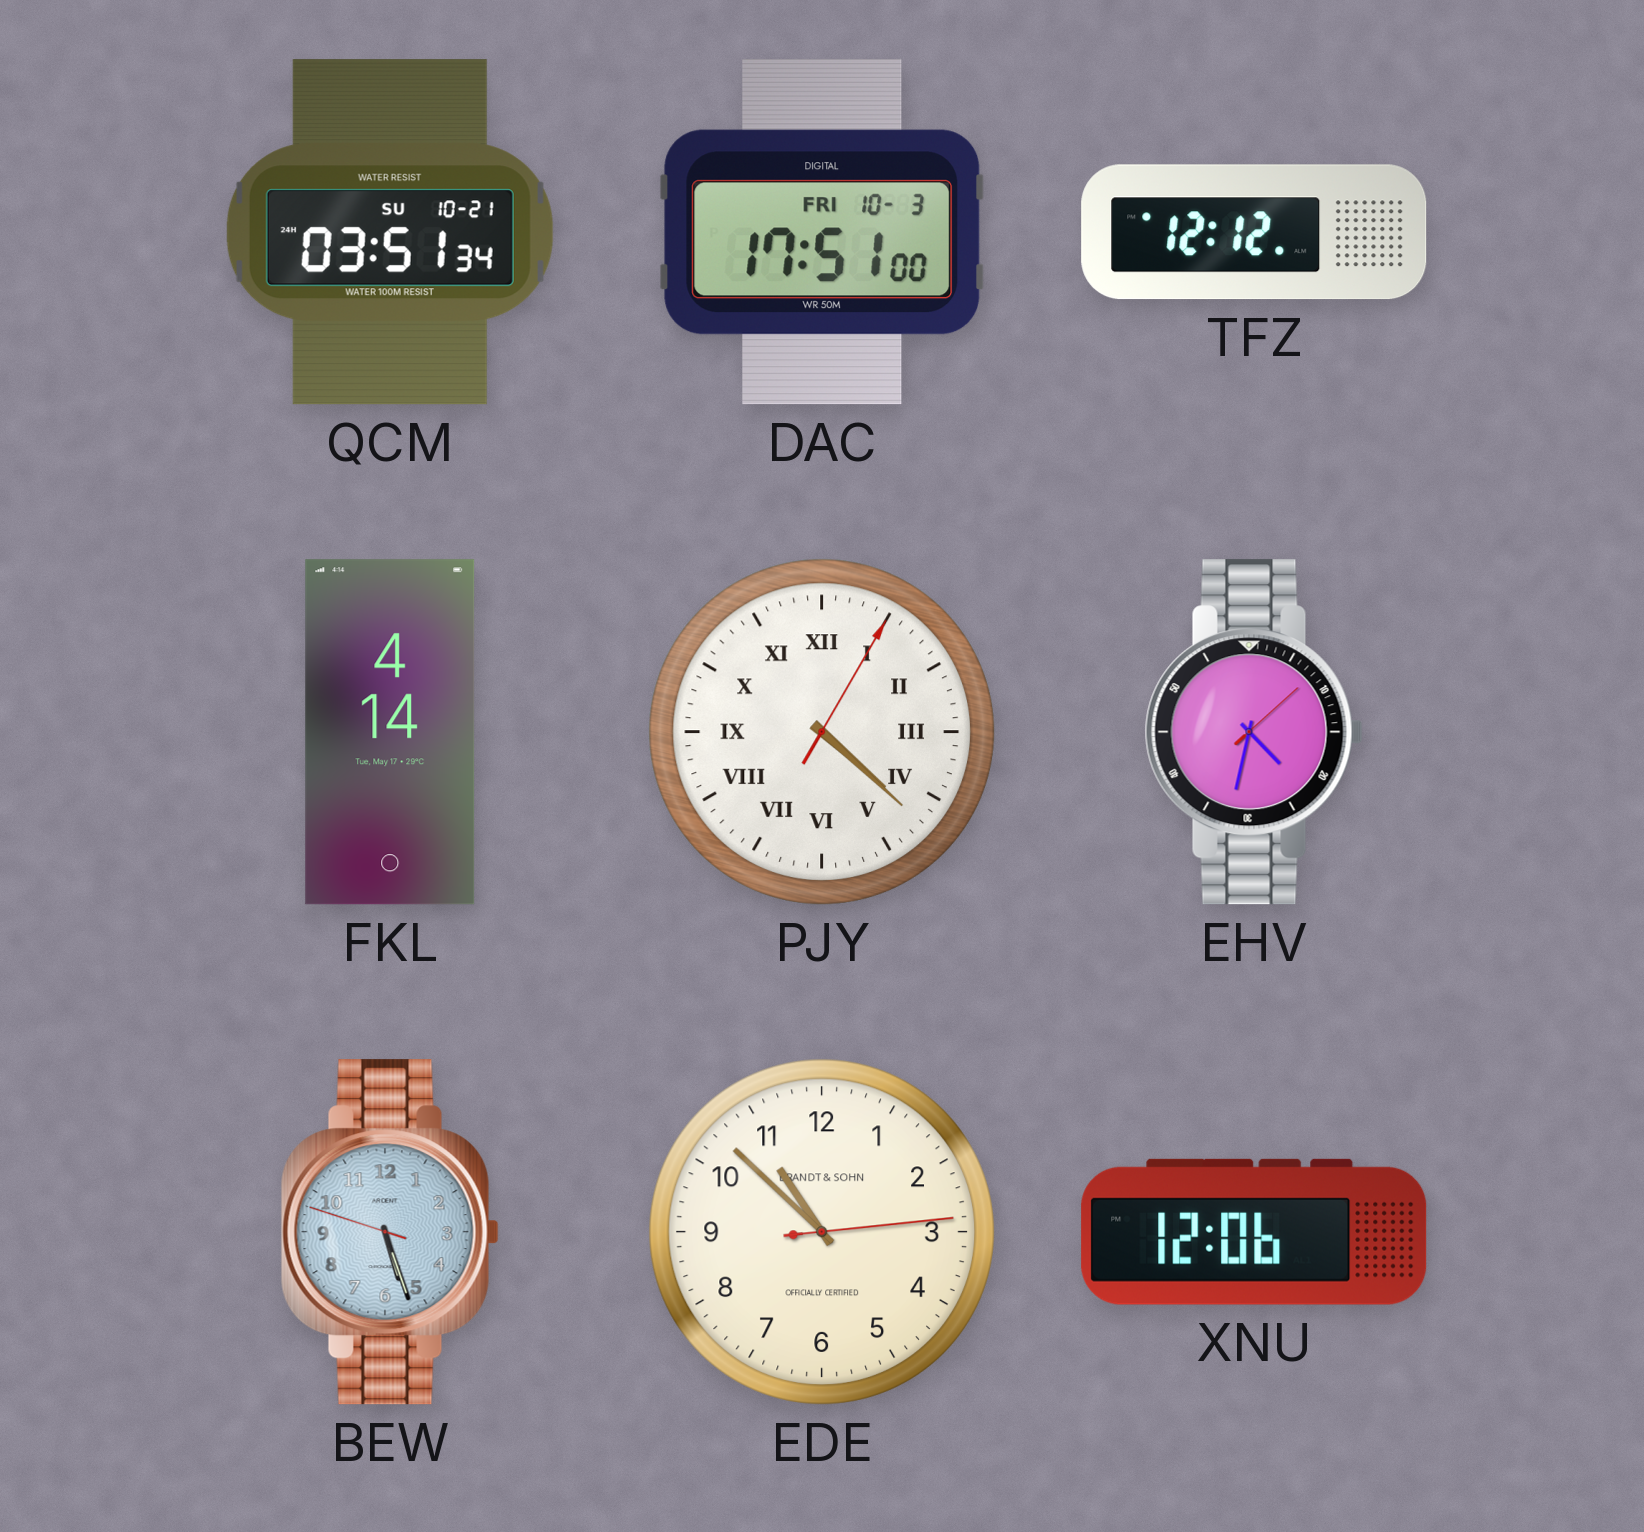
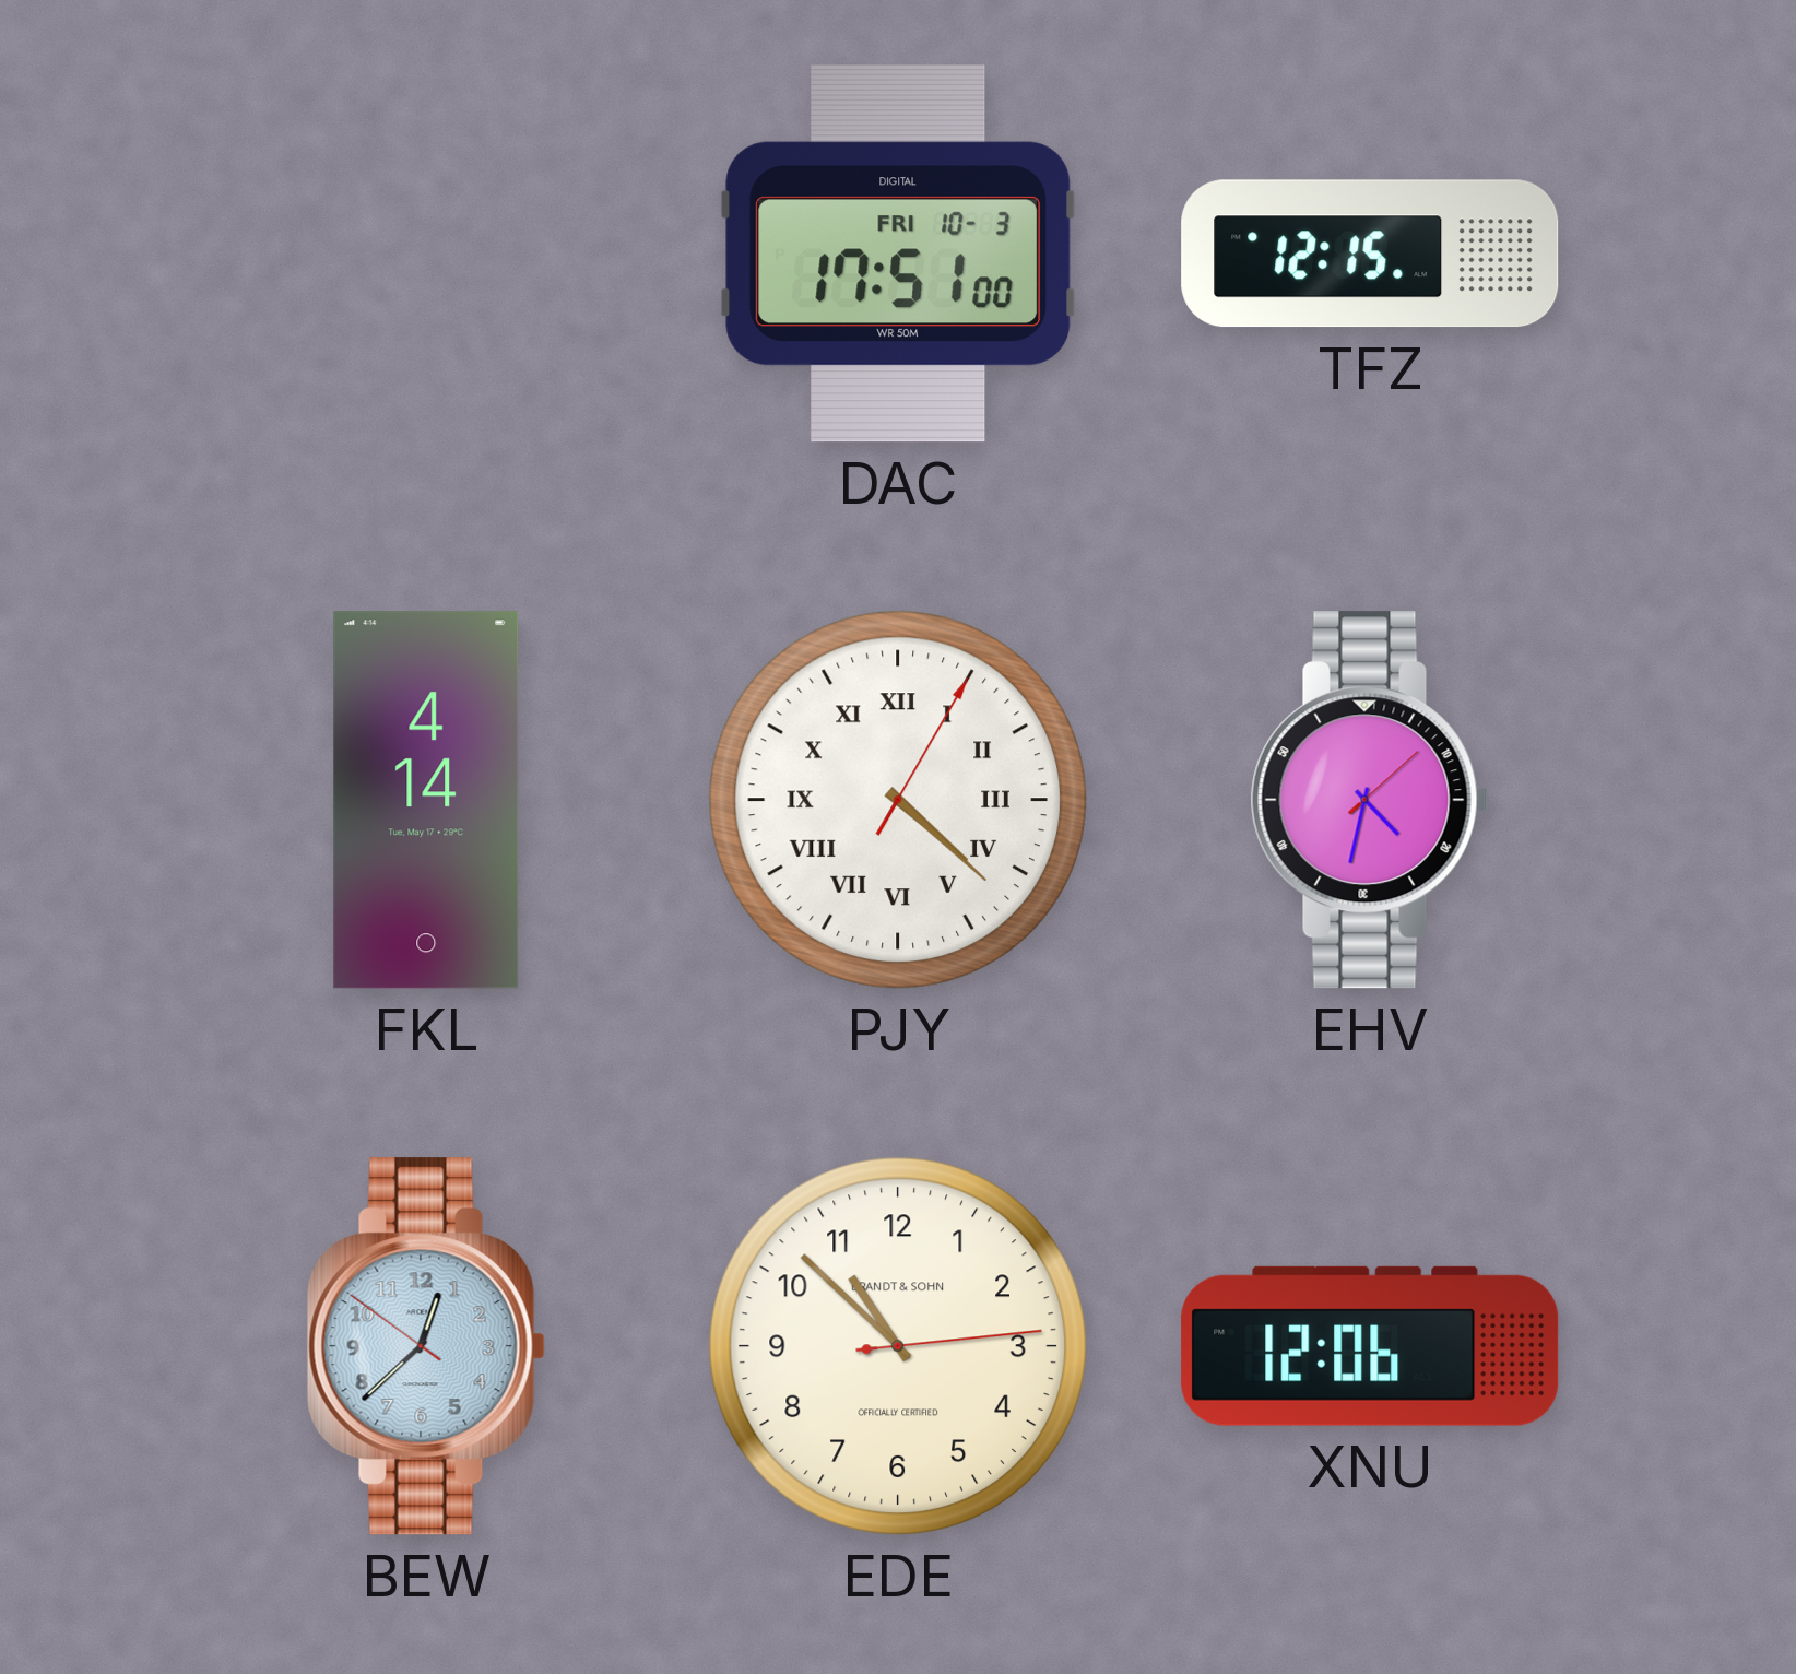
QCM: 03:51 -> none (390, 232)
TFZ: 12:12 -> 12:15 (1370, 254)
BEW: 5:26 -> 12:37 (426, 1346)
